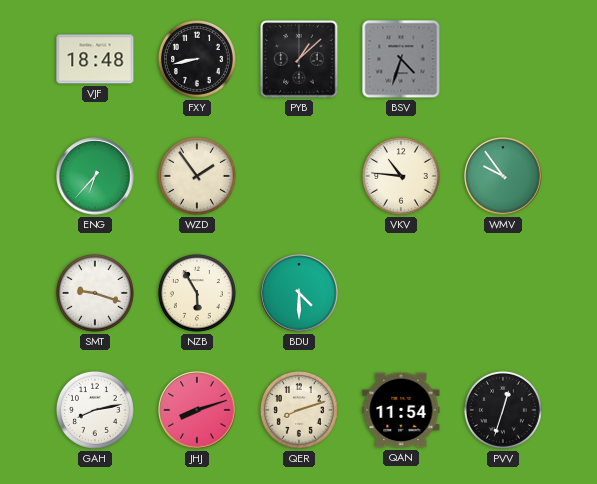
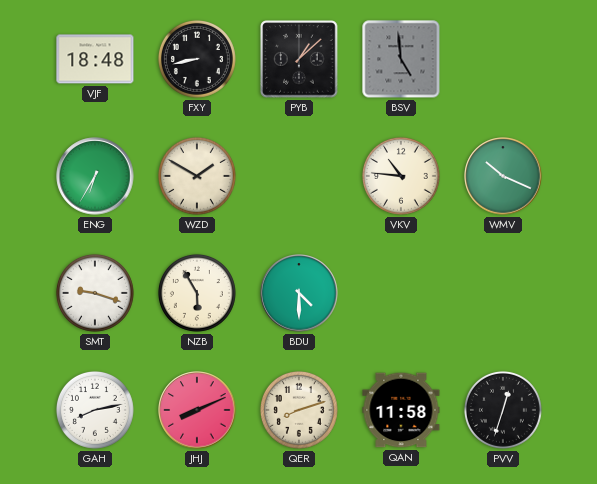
BSV: 4:33 -> 4:59 (401, 59)
ENG: 6:37 -> 6:35 (95, 176)
WZD: 1:54 -> 1:50 (197, 176)
WMV: 9:54 -> 10:19 (503, 176)
JHJ: 8:12 -> 8:11 (197, 410)
QAN: 11:54 -> 11:58 (401, 410)
